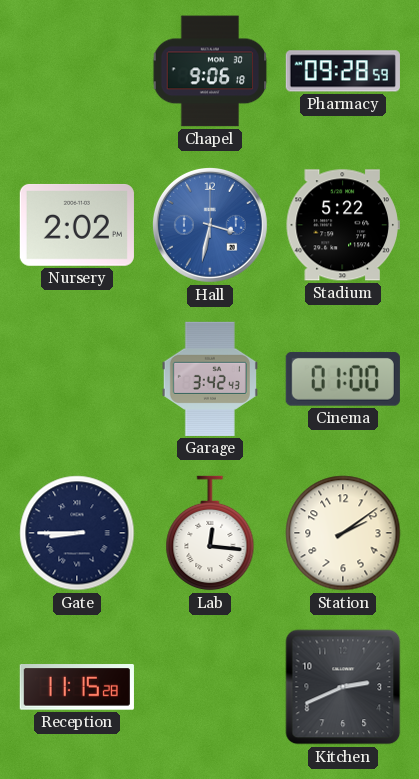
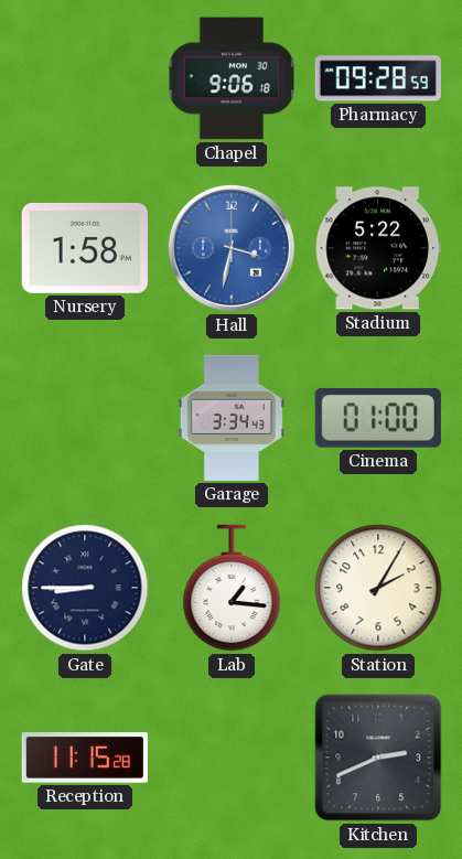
Nursery: 2:02 -> 1:58 (85, 248)
Garage: 3:42 -> 3:34 (232, 418)
Lab: 12:16 -> 1:16 (232, 588)
Station: 2:09 -> 2:05 (378, 588)
